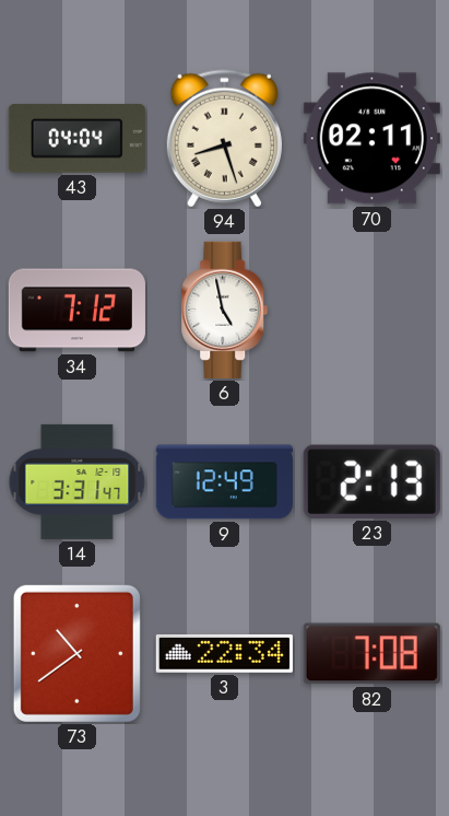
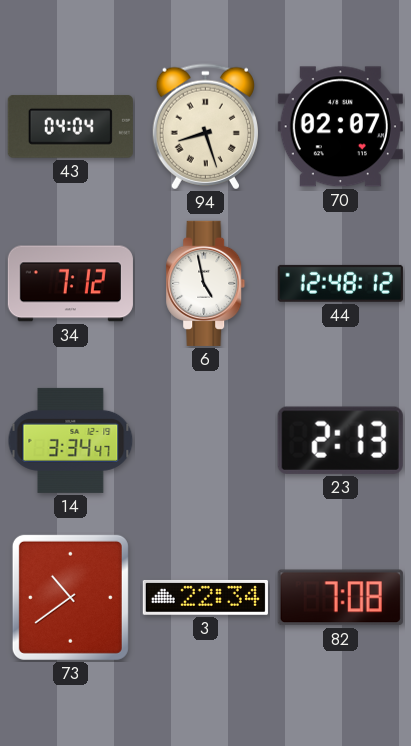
70: 02:11 -> 02:07 (340, 127)
44: none -> 12:48 (340, 283)
14: 3:31 -> 3:34 (71, 440)
9: 12:49 -> none (224, 482)
